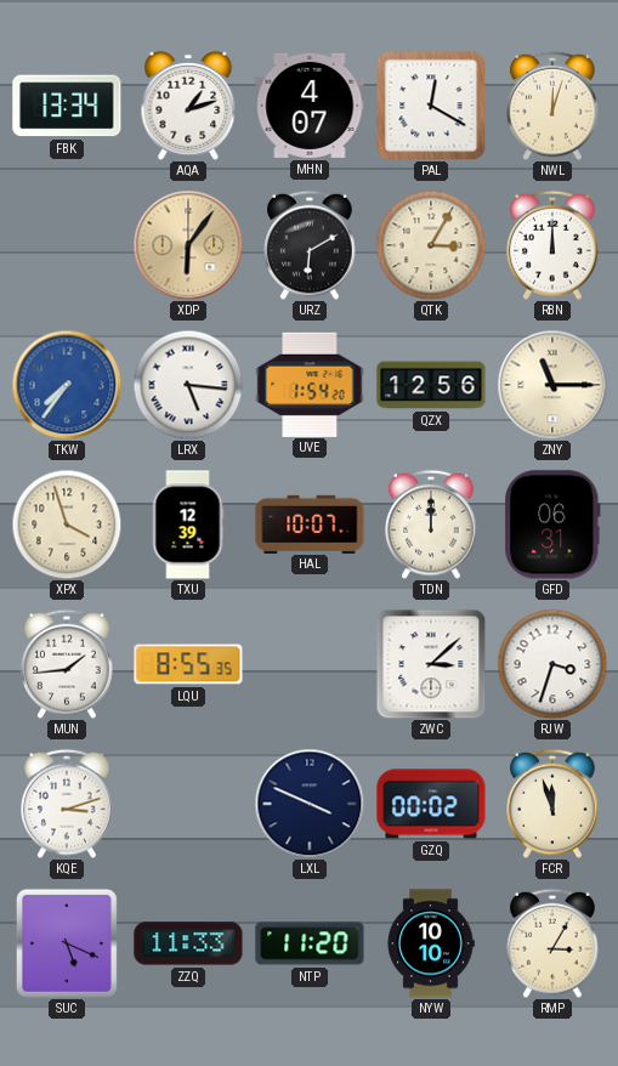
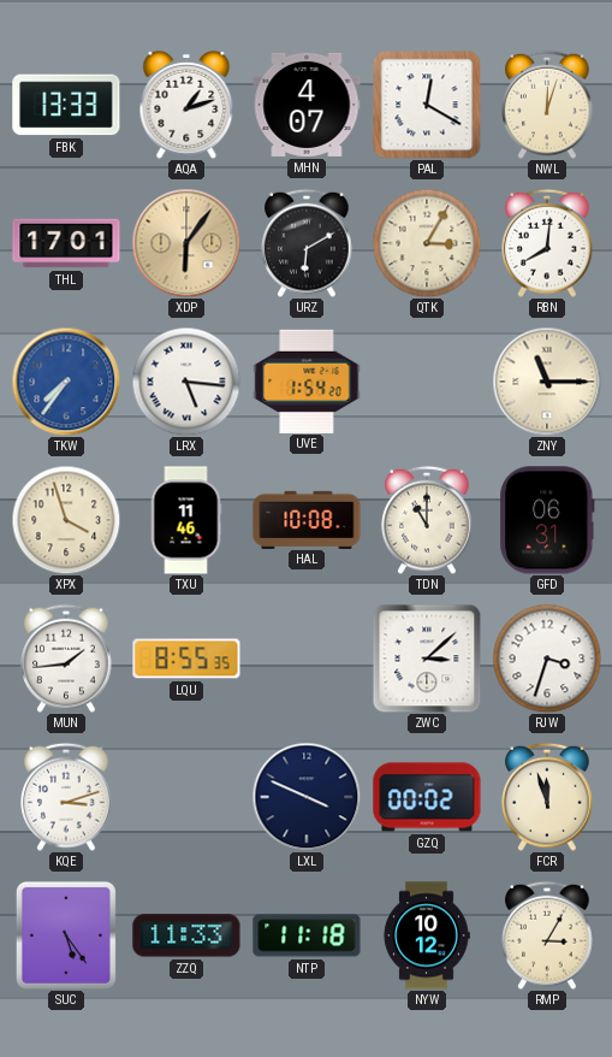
FBK: 13:34 -> 13:33 (66, 105)
THL: none -> 17:01 (66, 243)
RBN: 12:00 -> 8:01 (547, 243)
QZX: 12:56 -> none (431, 385)
TXU: 12:39 -> 11:46 (186, 520)
HAL: 10:07 -> 10:08 (307, 519)
TDN: 12:00 -> 11:00 (427, 520)
SUC: 5:19 -> 5:24 (66, 935)
NTP: 11:20 -> 11:18 (307, 935)
NYW: 10:10 -> 10:12 (427, 935)
